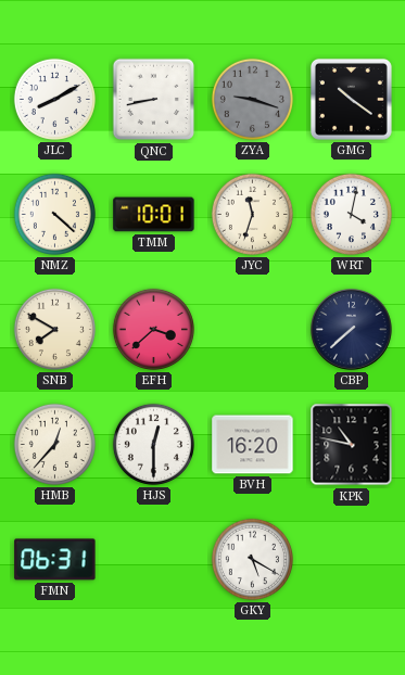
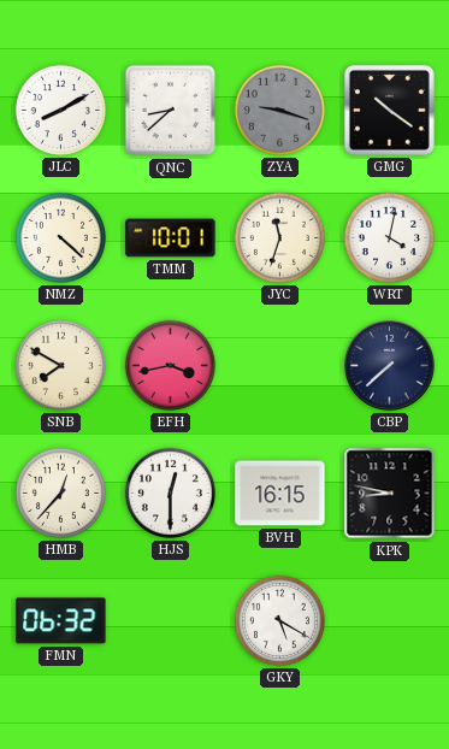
QNC: 8:43 -> 8:38 (171, 111)
EFH: 3:38 -> 3:43 (170, 365)
BVH: 16:20 -> 16:15 (280, 494)
KPK: 10:47 -> 8:47 (390, 494)
FMN: 06:31 -> 06:32 (61, 621)
